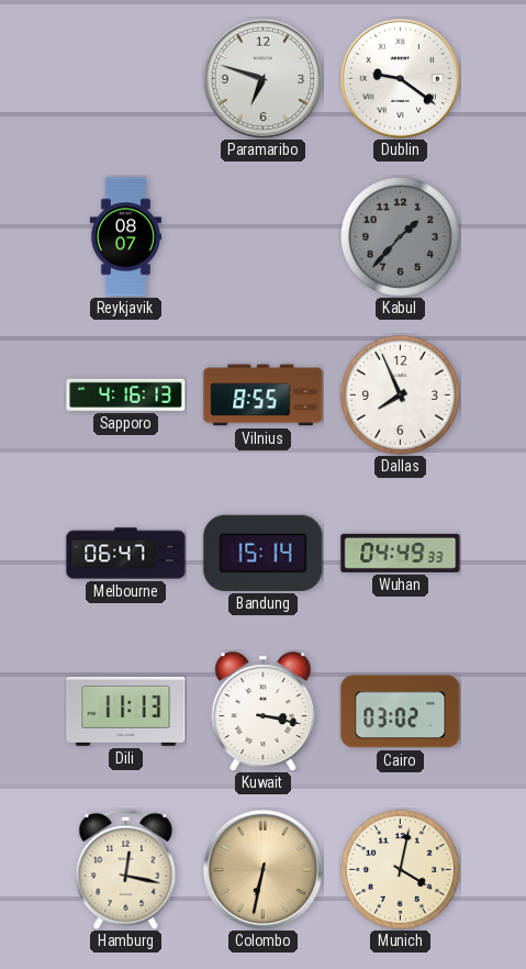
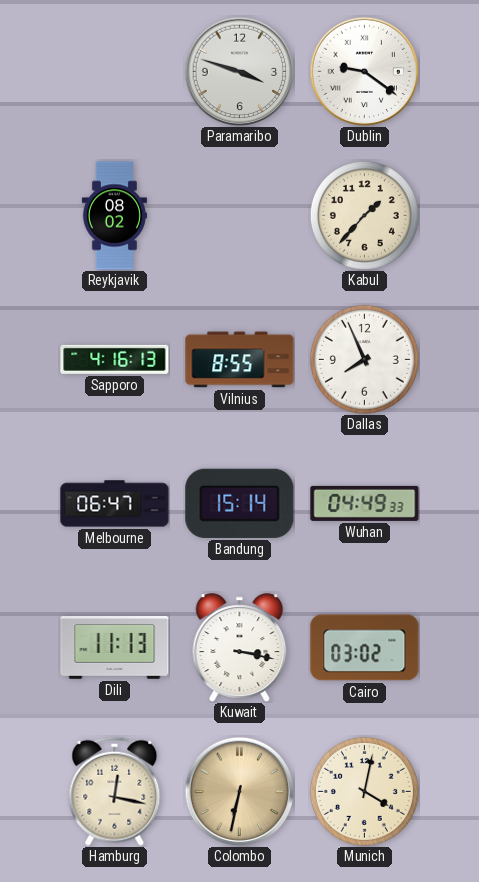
Paramaribo: 6:48 -> 3:48 (239, 71)
Reykjavik: 08:07 -> 08:02 (114, 216)
Kabul dial: grey -> cream (364, 215)
